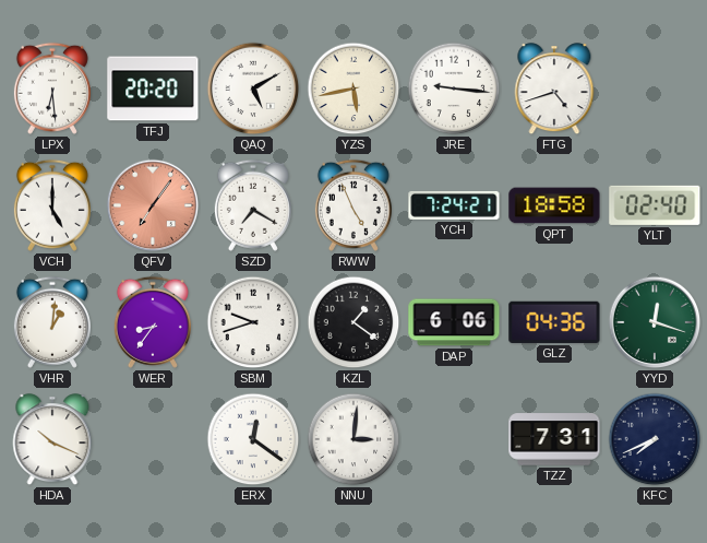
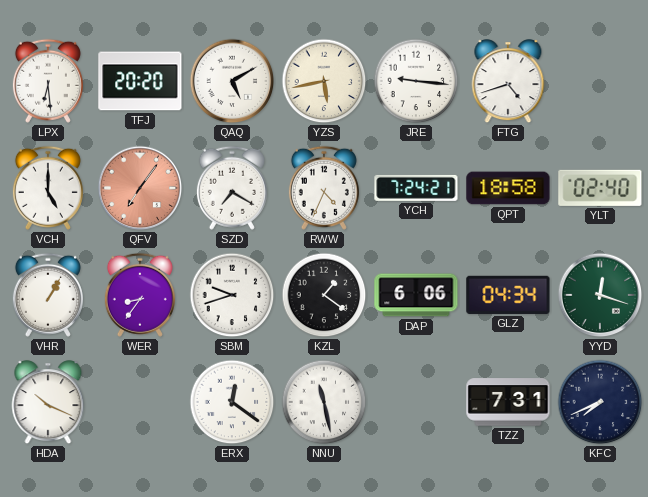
RWW: 4:56 -> 4:34 (324, 188)
VHR: 1:01 -> 1:05 (48, 295)
GLZ: 04:36 -> 04:34 (508, 295)
NNU: 3:01 -> 11:28 (324, 402)
